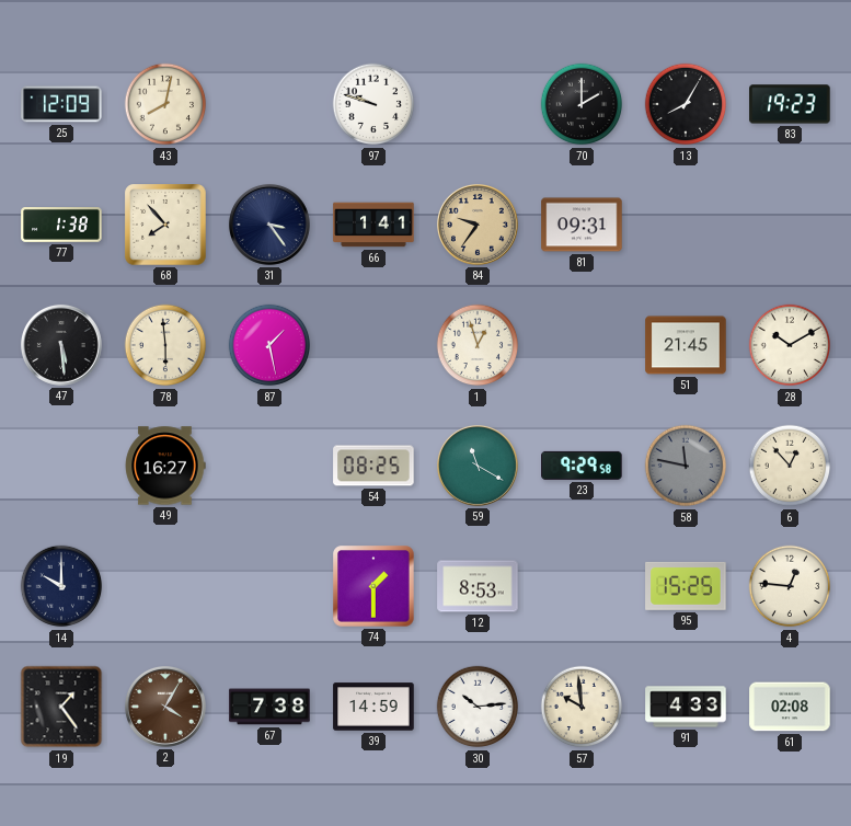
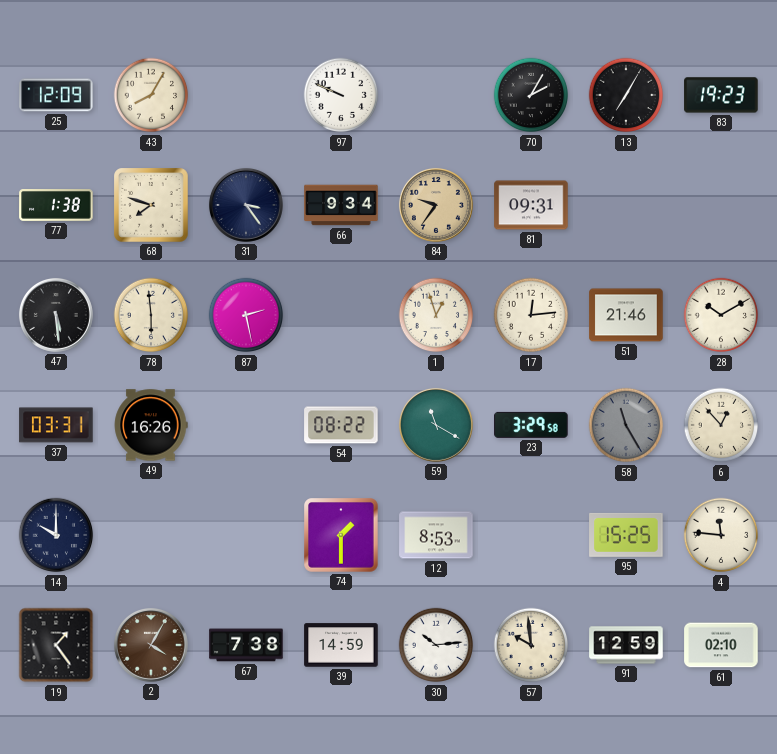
43: 8:02 -> 8:05 (151, 95)
97: 9:48 -> 9:49 (341, 95)
70: 2:00 -> 2:05 (531, 95)
13: 8:05 -> 7:05 (626, 95)
68: 7:53 -> 7:48 (151, 205)
66: 1:41 -> 9:34 (341, 205)
87: 1:28 -> 2:28 (246, 315)
17: none -> 12:14 (531, 315)
51: 21:45 -> 21:46 (626, 315)
37: none -> 03:31 (56, 425)
49: 16:27 -> 16:26 (151, 425)
54: 08:25 -> 08:22 (341, 425)
23: 9:29 -> 3:29 (531, 425)
58: 11:47 -> 11:25 (626, 425)
4: 12:46 -> 11:46 (721, 535)
91: 4:33 -> 12:59 (626, 645)
61: 02:08 -> 02:10 (721, 645)
